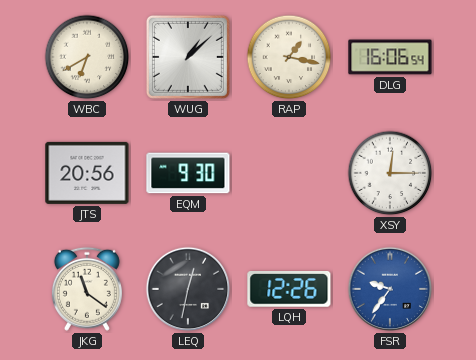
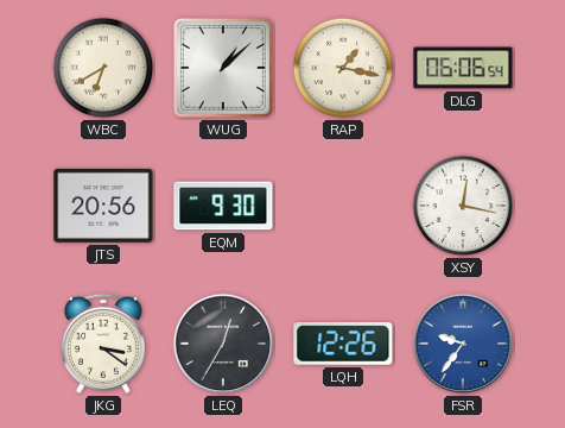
DLG: 16:06 -> 06:06 (463, 68)
XSY: 12:15 -> 12:17 (463, 206)
JKG: 11:21 -> 3:21 (103, 344)
LEQ: 12:32 -> 12:35 (223, 344)
